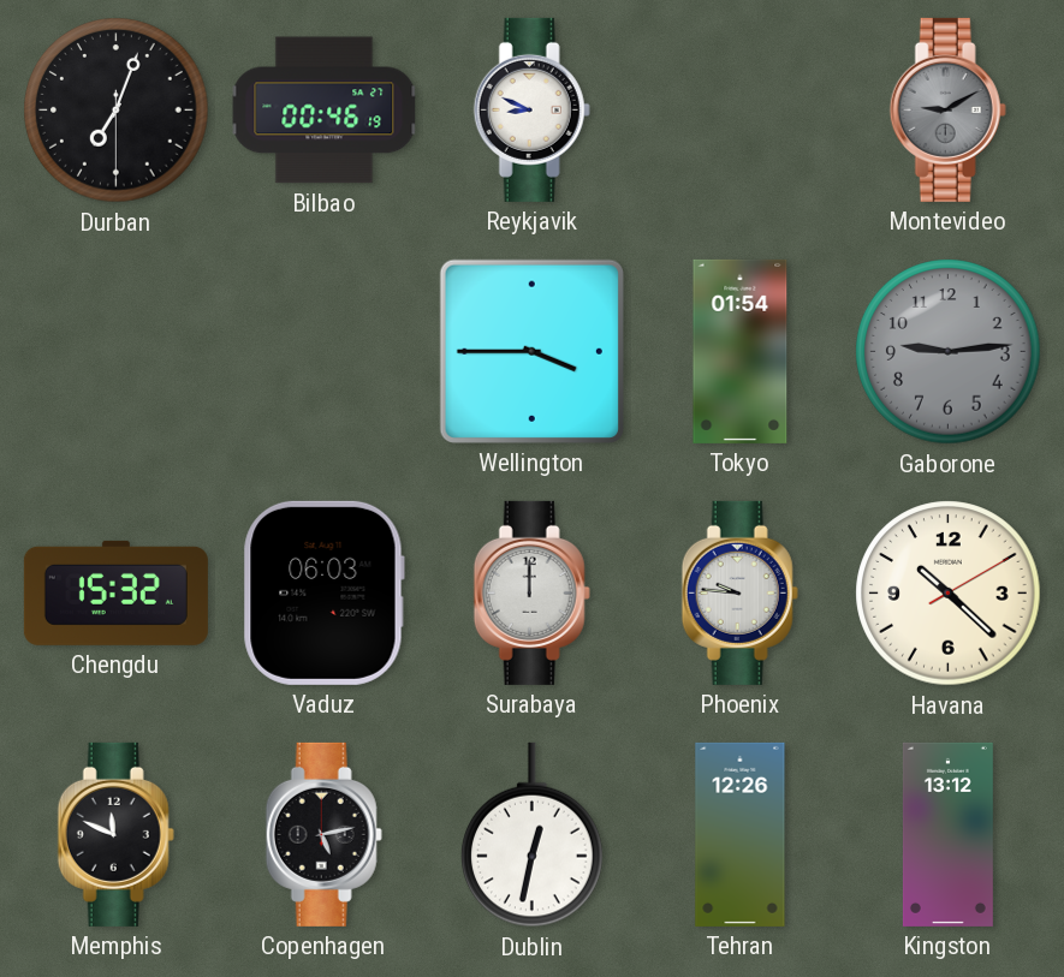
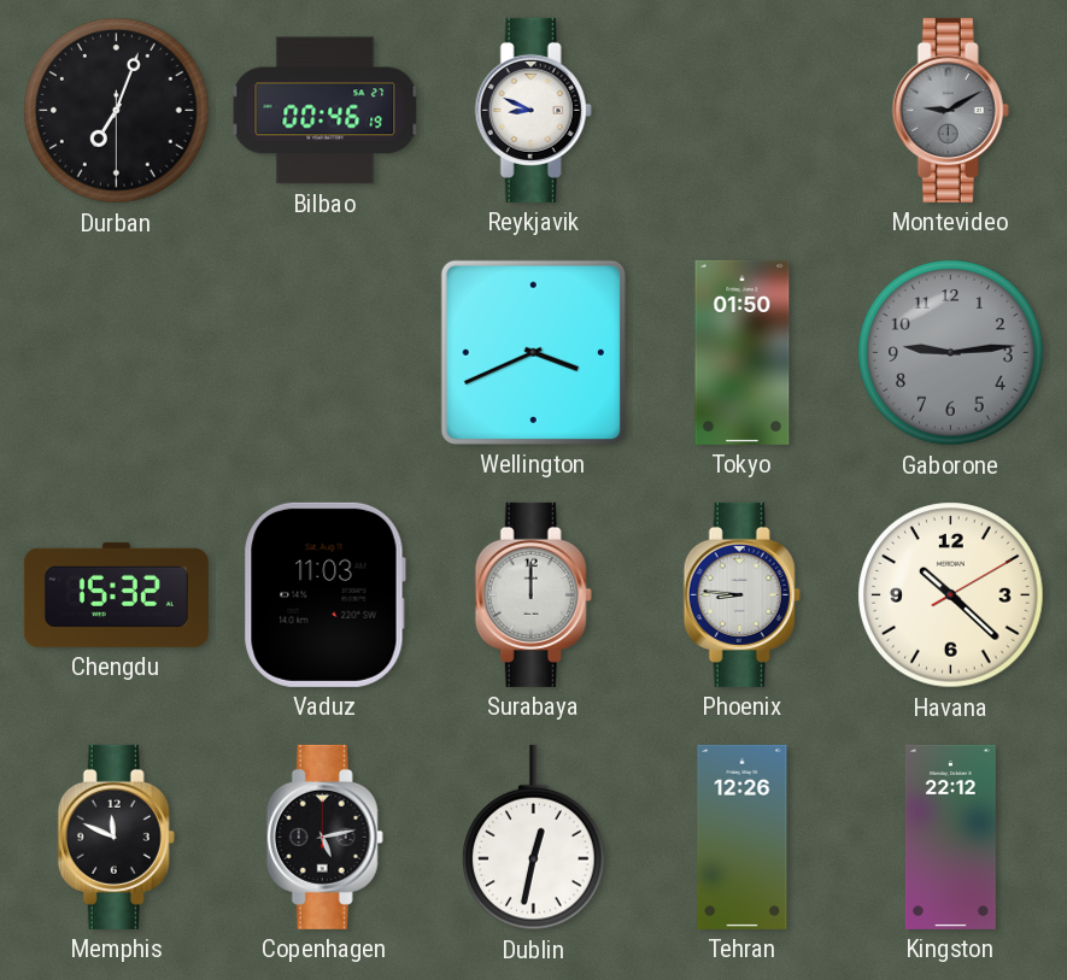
Wellington: 3:45 -> 3:41 (533, 352)
Tokyo: 01:54 -> 01:50 (743, 352)
Vaduz: 06:03 -> 11:03 (324, 594)
Phoenix: 9:46 -> 8:46 (741, 594)
Kingston: 13:12 -> 22:12 (950, 837)
